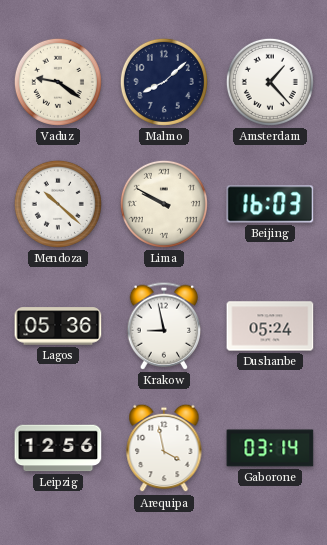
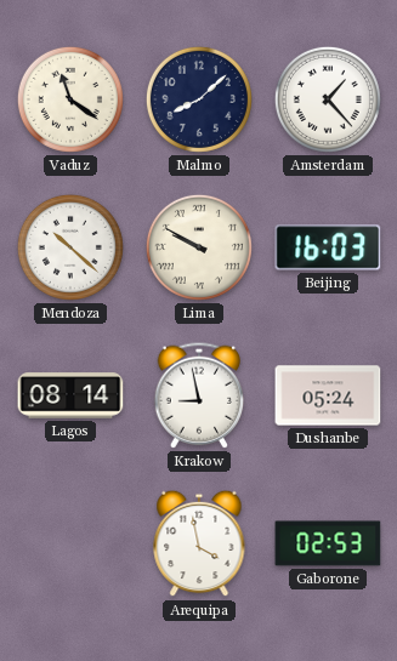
Vaduz: 9:21 -> 11:21 (70, 99)
Lagos: 05:36 -> 08:14 (70, 395)
Leipzig: 12:56 -> none (58, 448)
Gaborone: 03:14 -> 02:53 (328, 543)
